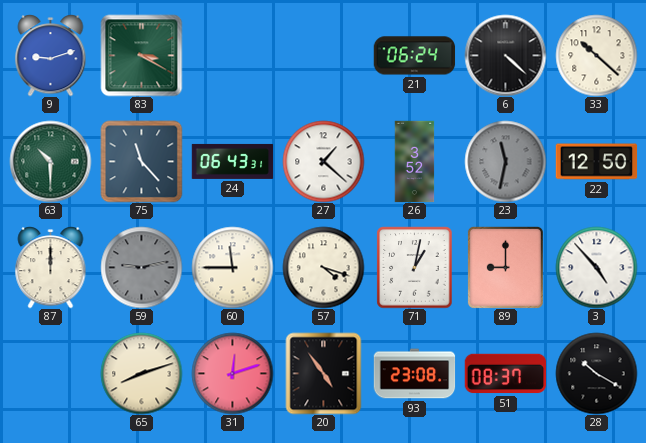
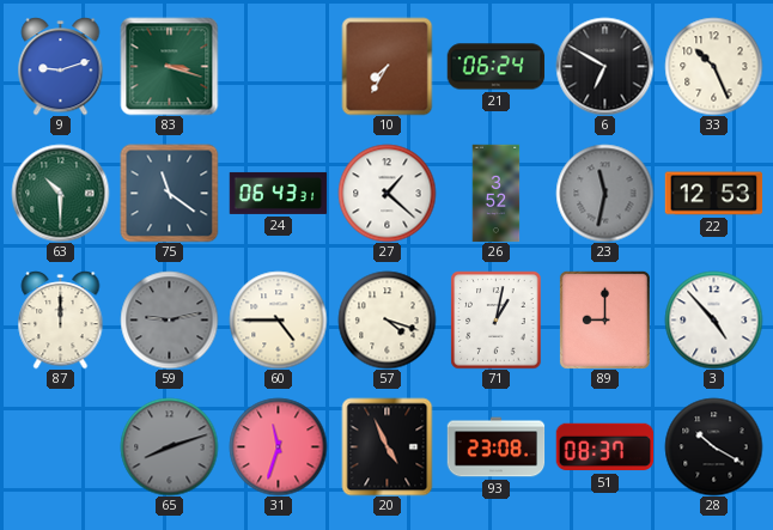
83: 3:20 -> 3:18 (169, 66)
10: none -> 7:35 (388, 66)
6: 4:22 -> 6:50 (604, 66)
33: 10:22 -> 10:26 (713, 66)
75: 11:23 -> 11:21 (169, 193)
22: 12:50 -> 12:53 (713, 194)
60: 11:45 -> 4:45 (278, 319)
65 dial: cream -> grey (169, 446)
31: 12:12 -> 11:33 (278, 446)
20: 4:54 -> 4:56 (388, 446)
